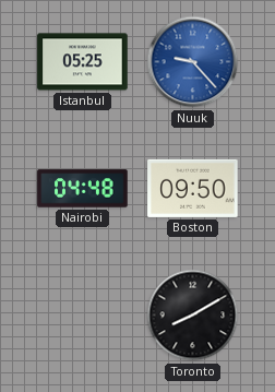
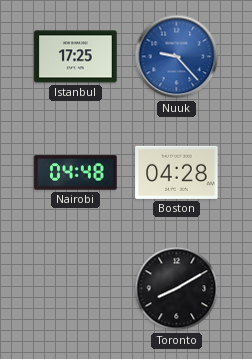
Istanbul: 05:25 -> 17:25 (76, 57)
Boston: 09:50 -> 04:28 (177, 172)
